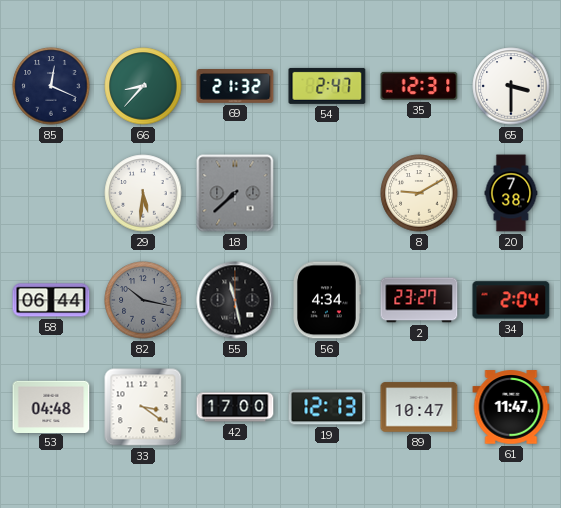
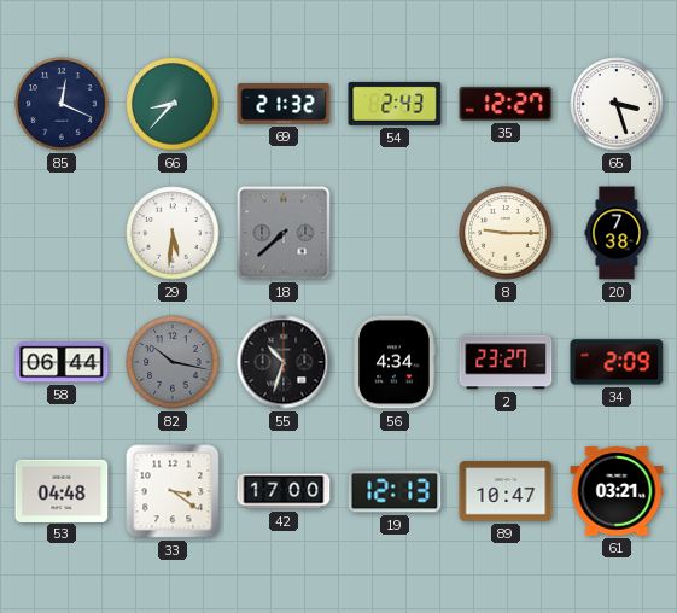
54: 2:47 -> 2:43 (395, 104)
35: 12:31 -> 12:27 (506, 104)
65: 3:30 -> 3:27 (617, 104)
8: 9:10 -> 9:15 (506, 233)
55: 11:28 -> 10:33 (284, 362)
34: 2:04 -> 2:09 (617, 362)
61: 11:47 -> 03:21 (617, 491)
